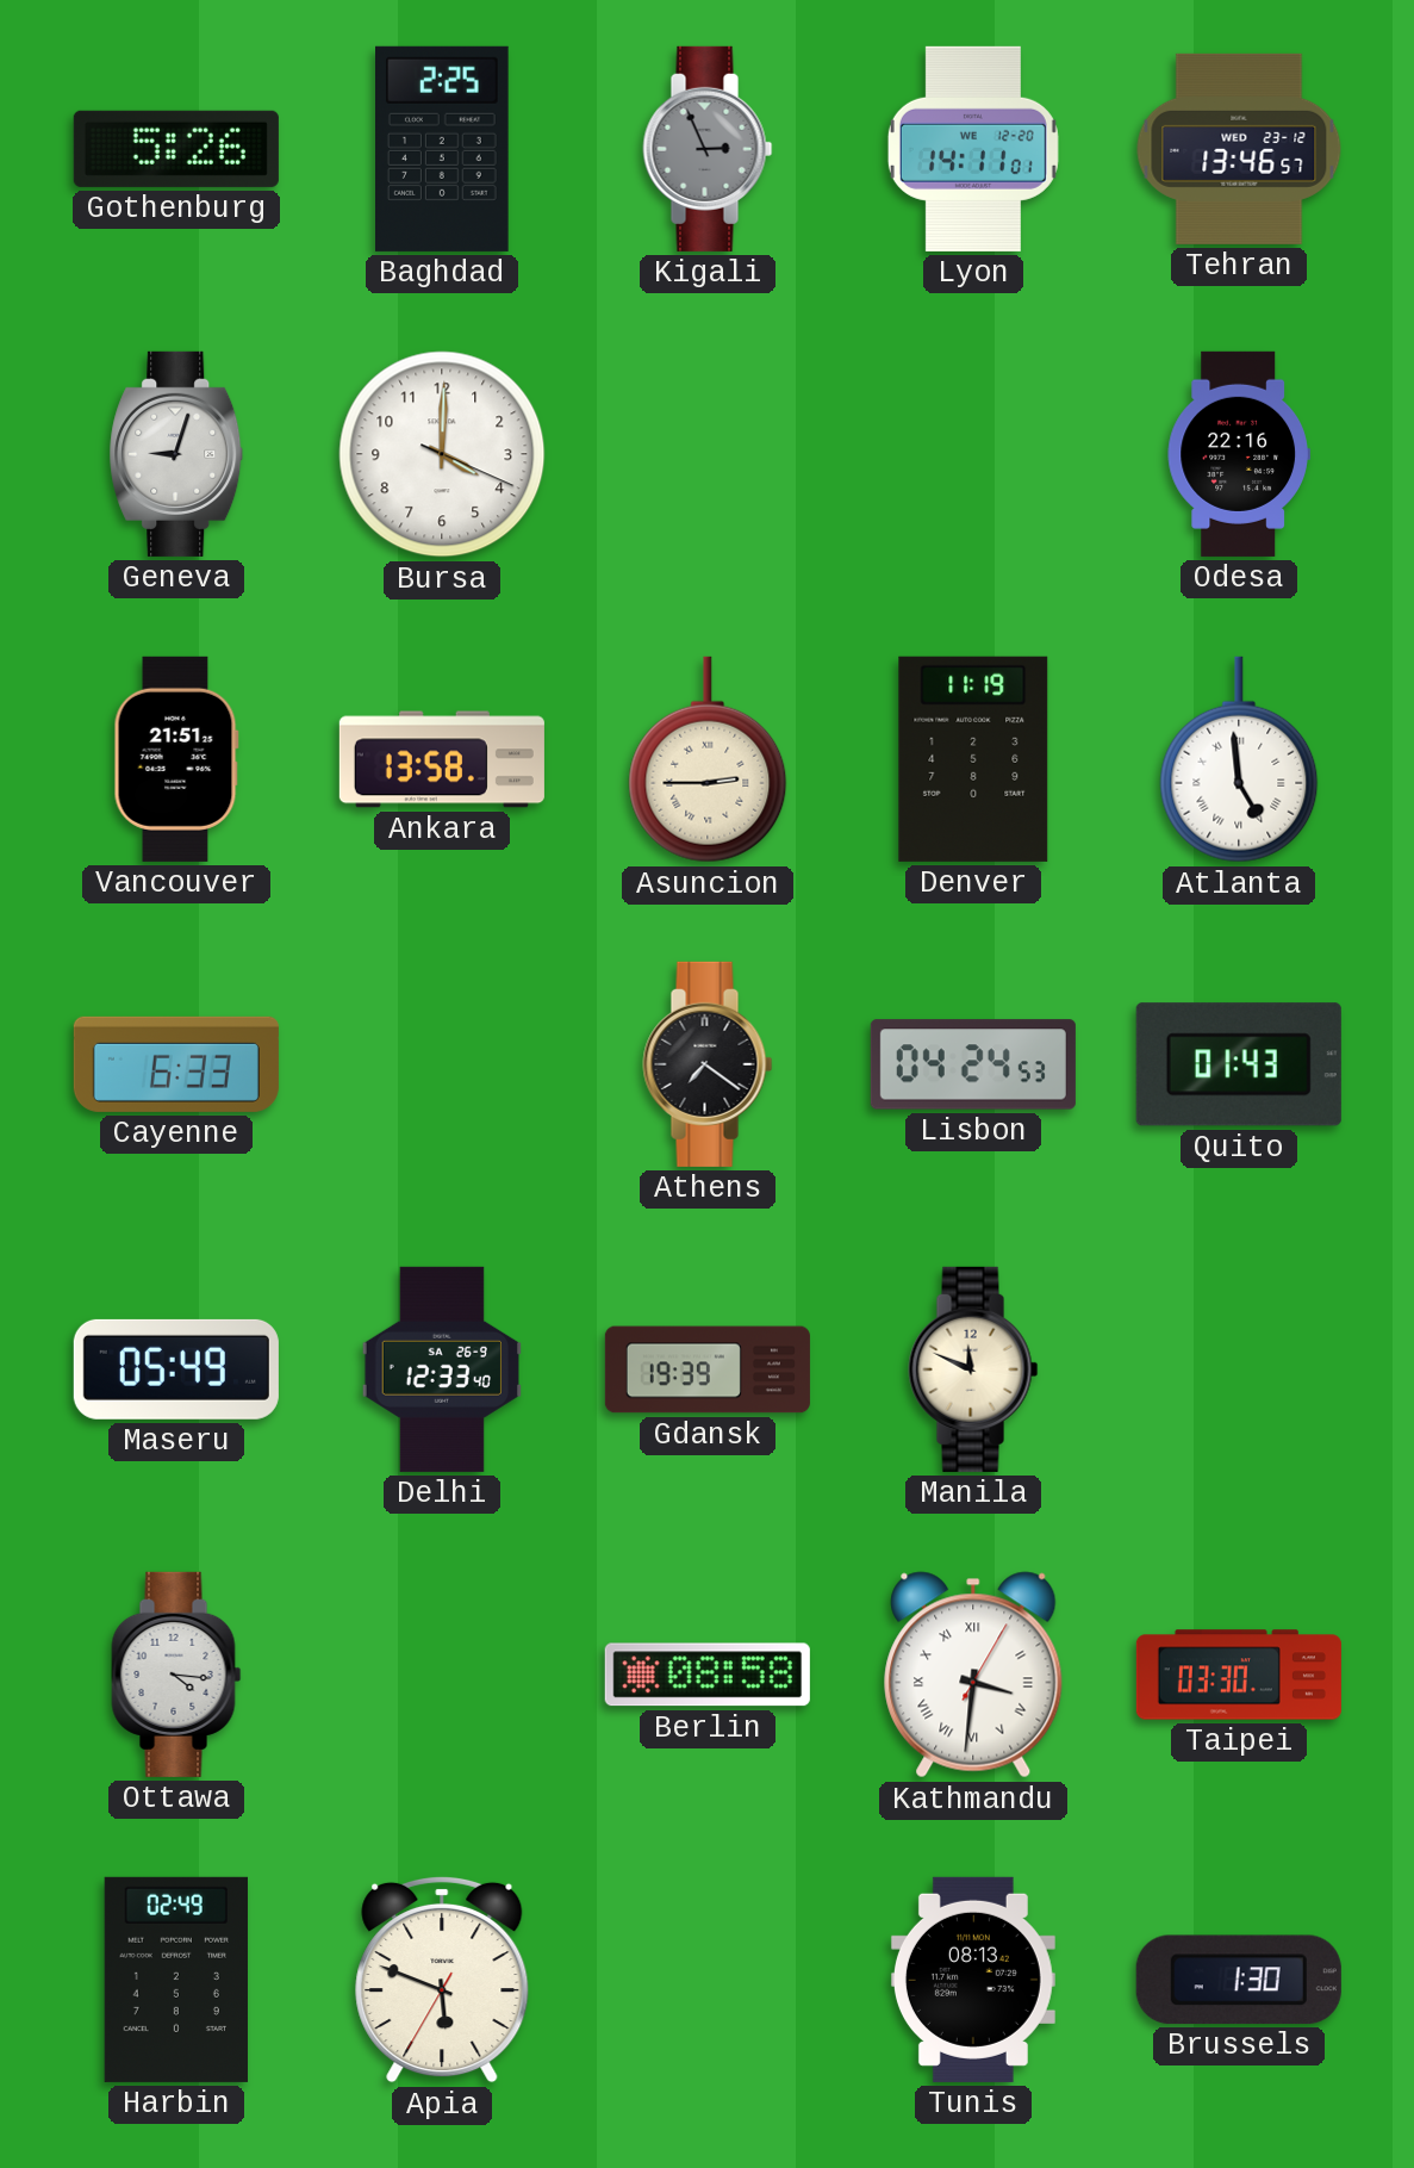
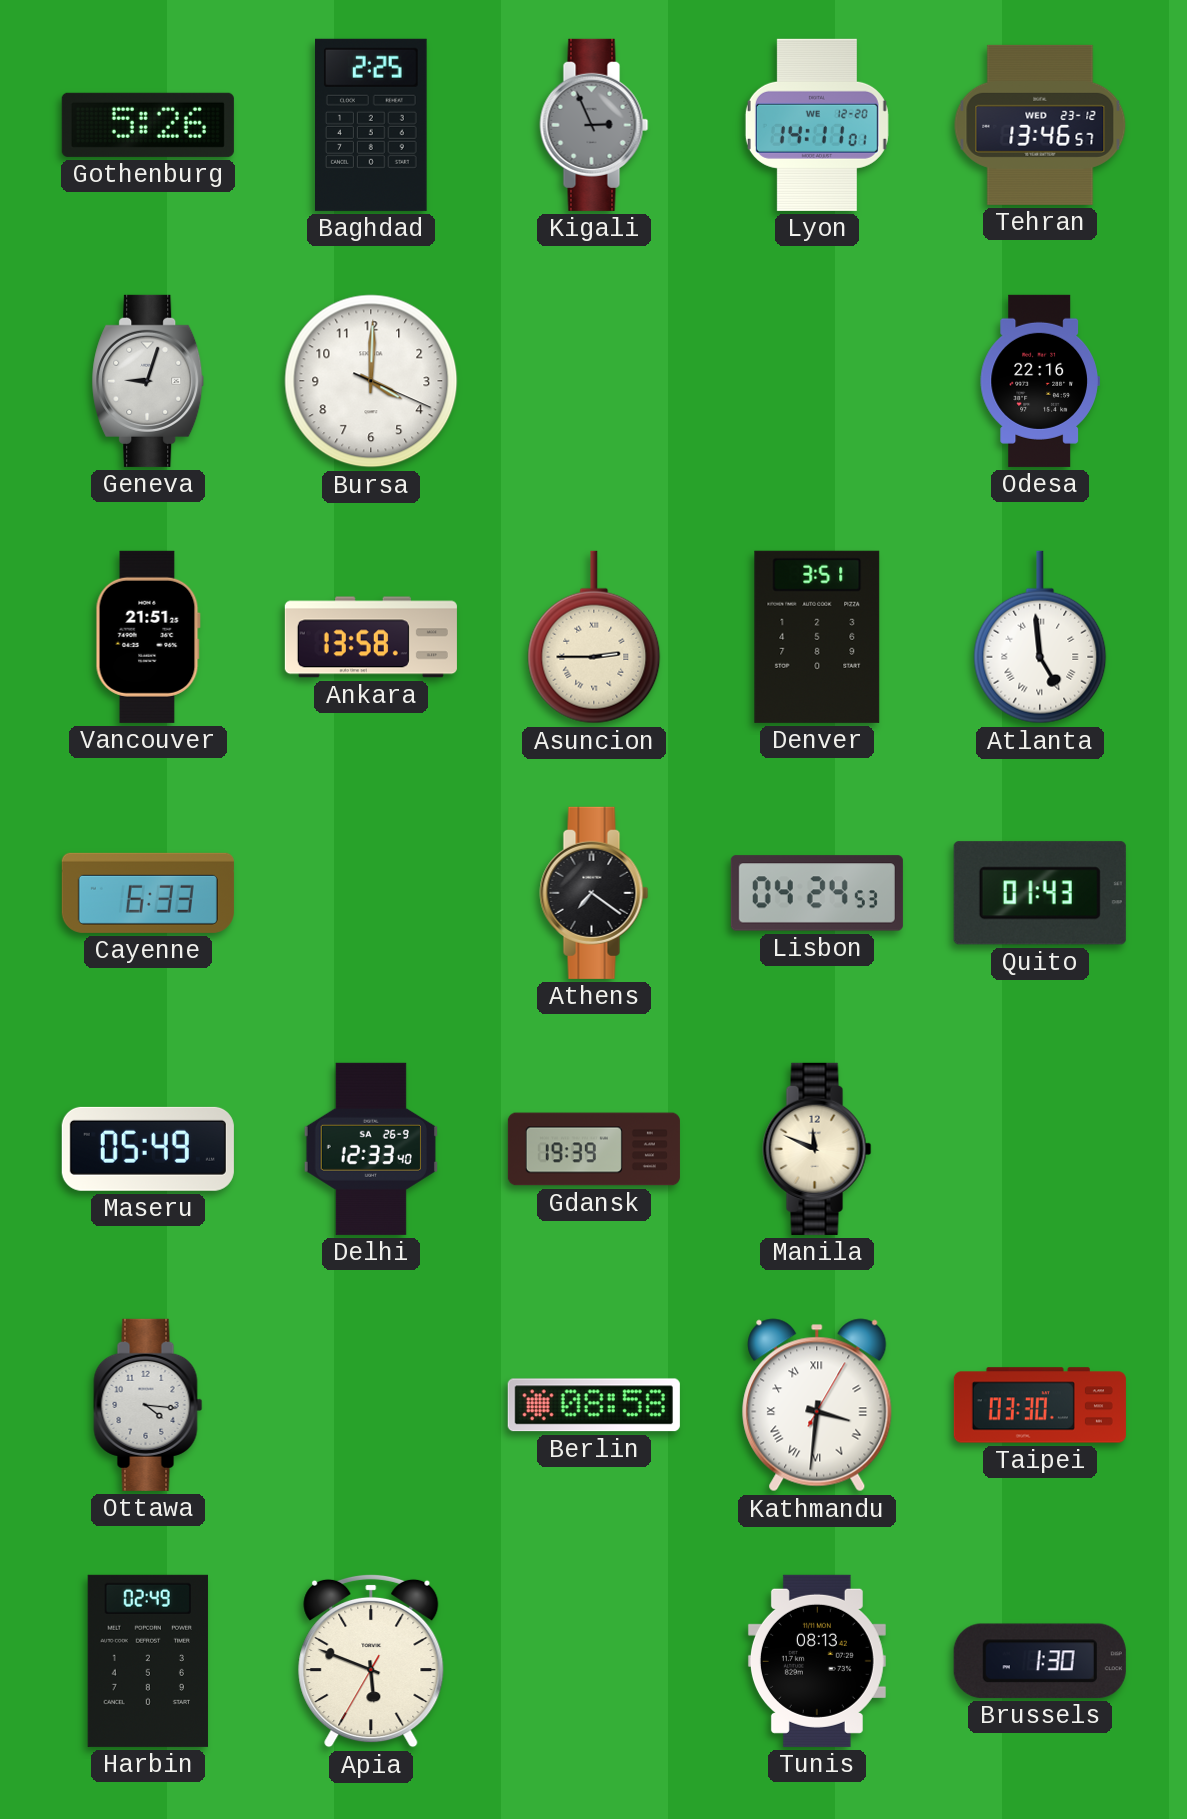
Denver: 11:19 -> 3:51 (817, 637)
